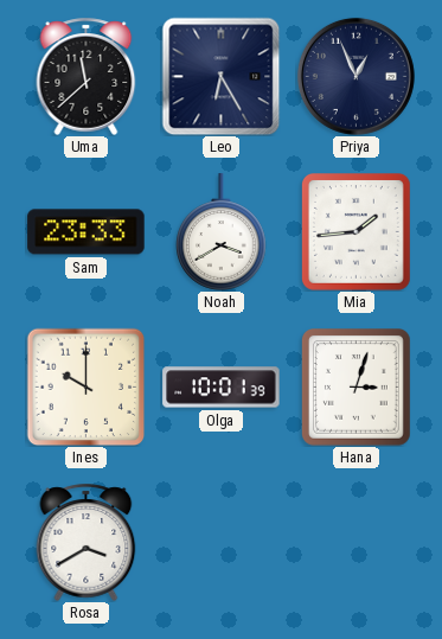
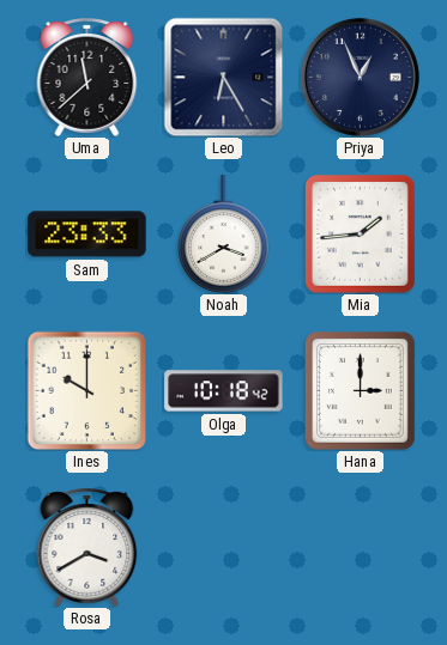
Olga: 10:01 -> 10:18 (224, 391)
Hana: 3:03 -> 3:00 (360, 391)
